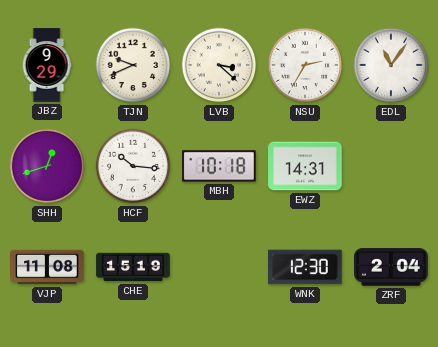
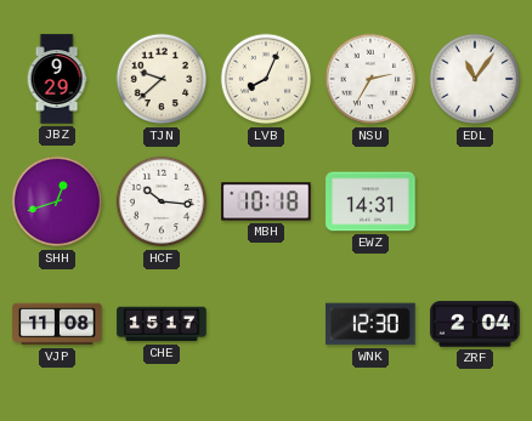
TJN: 9:41 -> 9:38 (162, 79)
LVB: 3:22 -> 8:04 (266, 79)
CHE: 15:19 -> 15:17 (162, 324)
